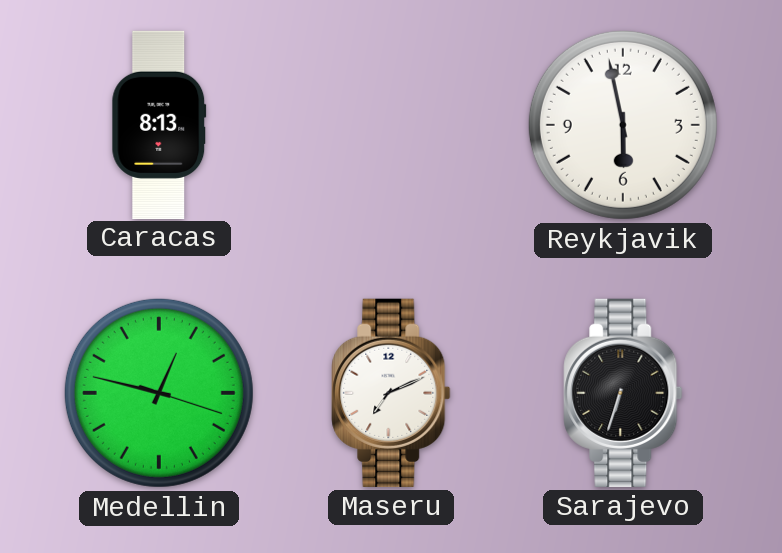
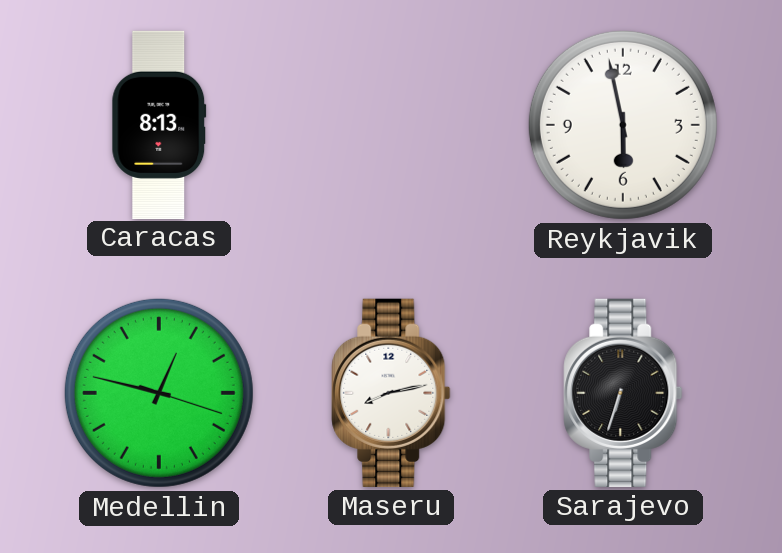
Maseru: 7:11 -> 8:13 (391, 393)
